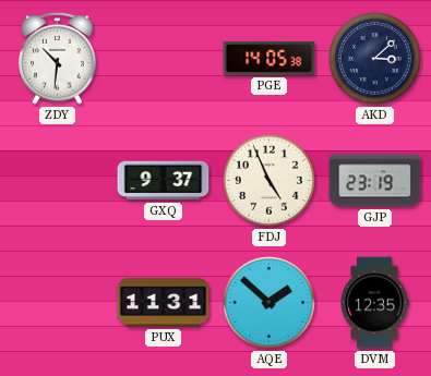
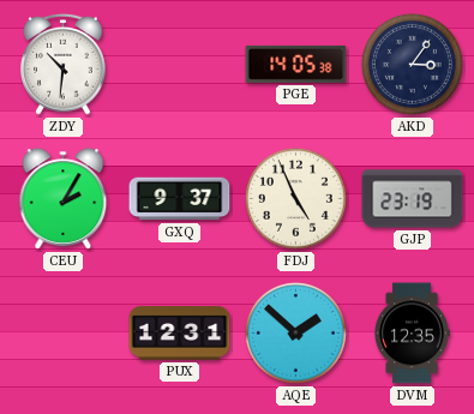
AKD: 3:08 -> 3:06 (412, 64)
CEU: none -> 2:05 (64, 199)
PUX: 11:31 -> 12:31 (180, 334)
